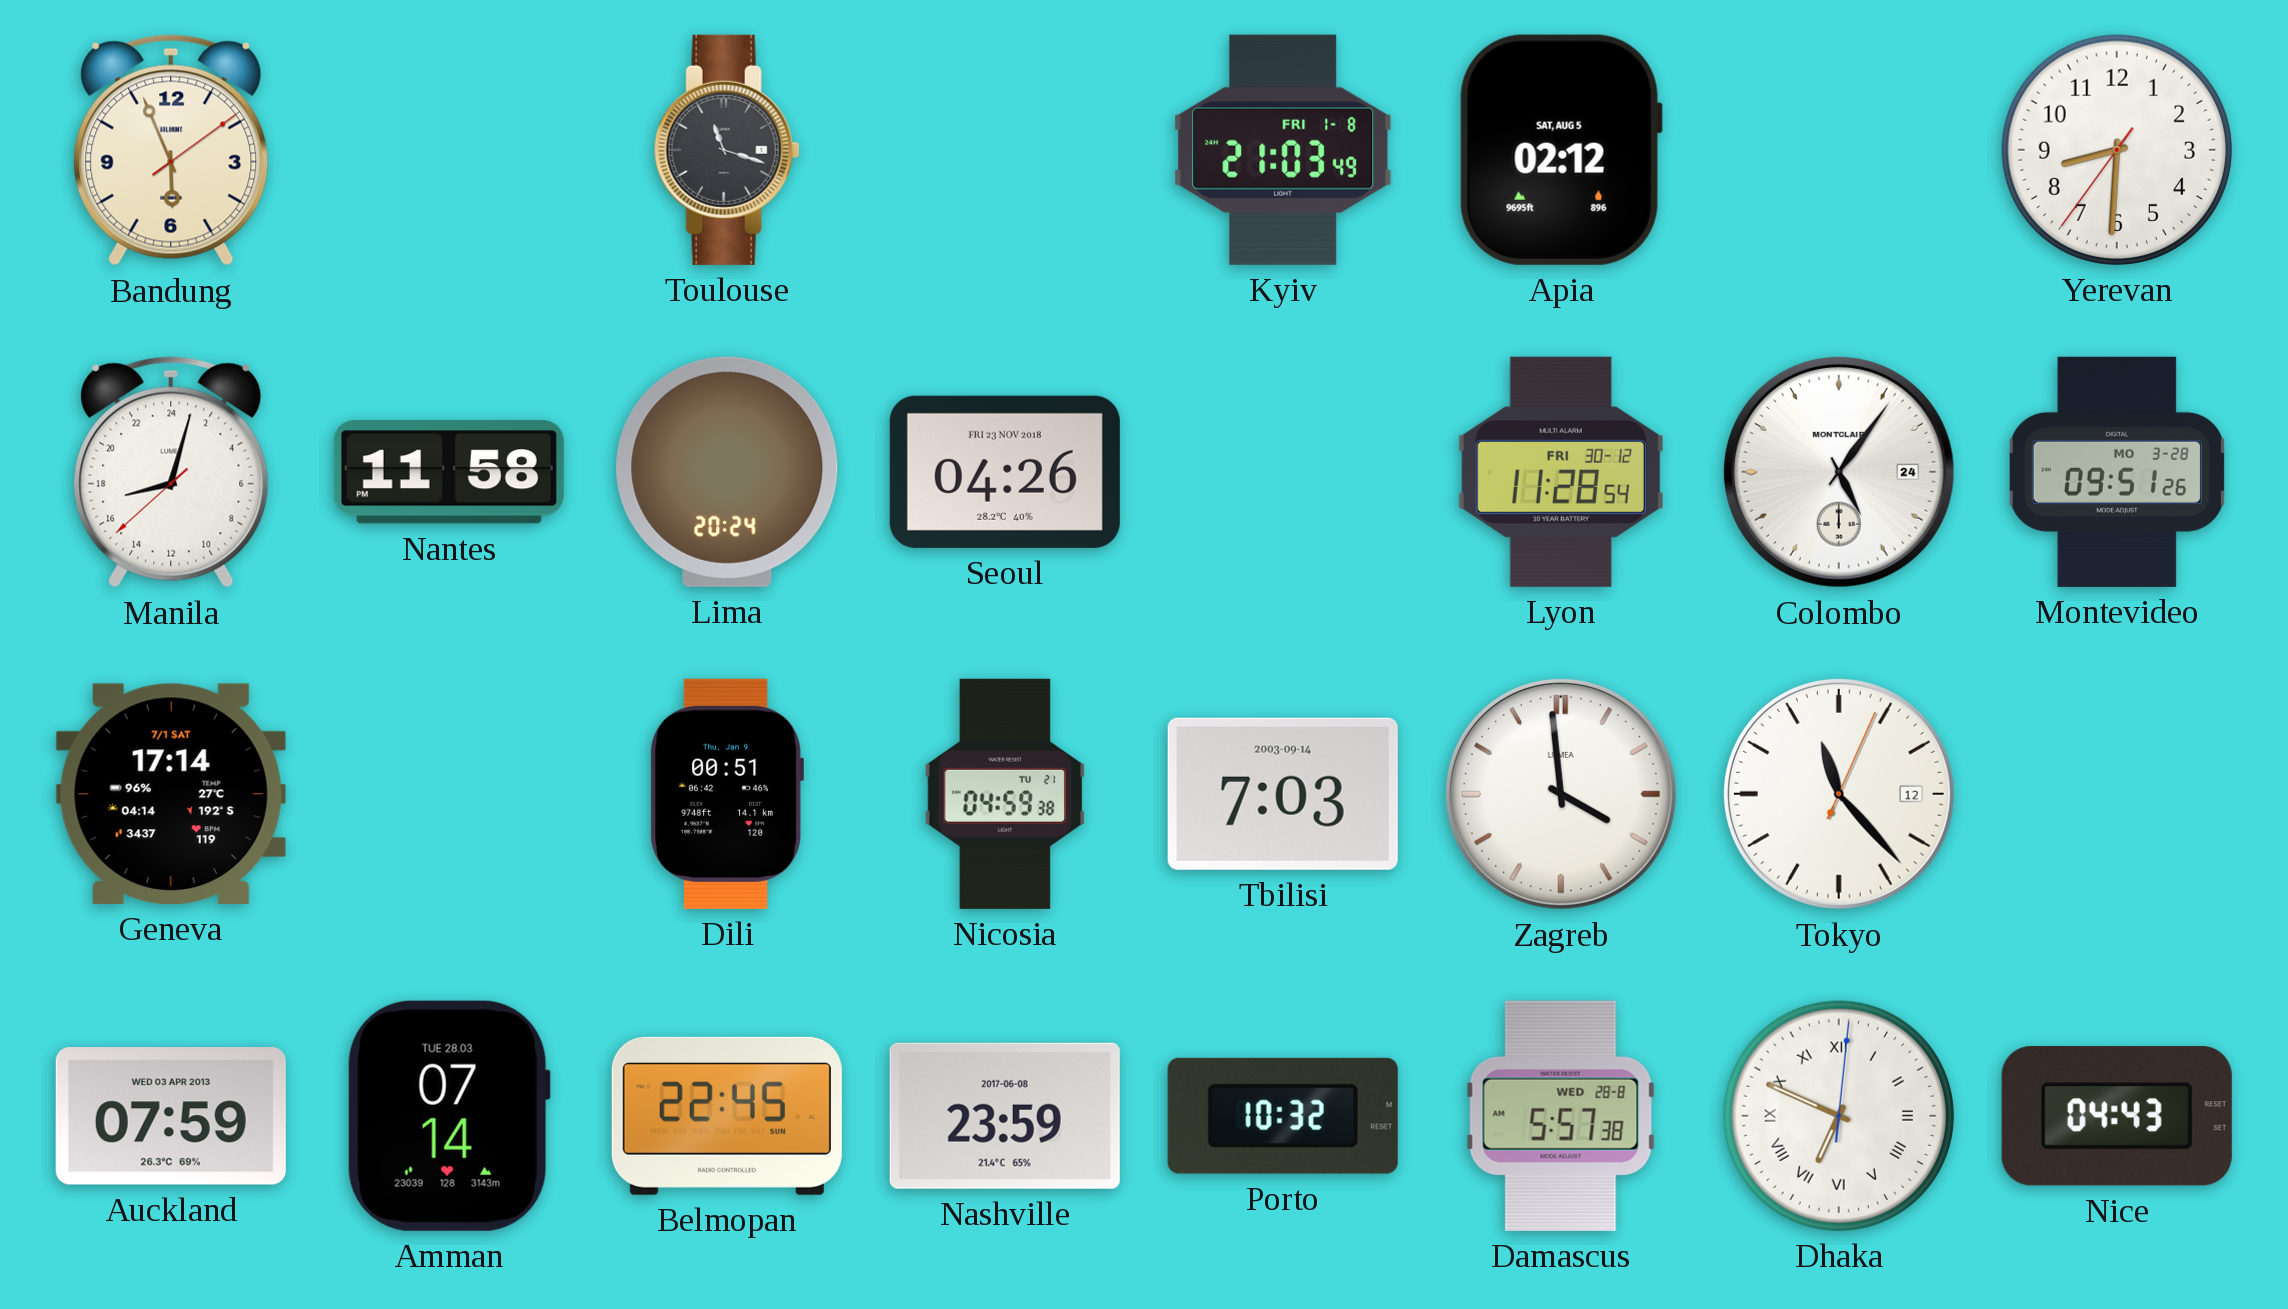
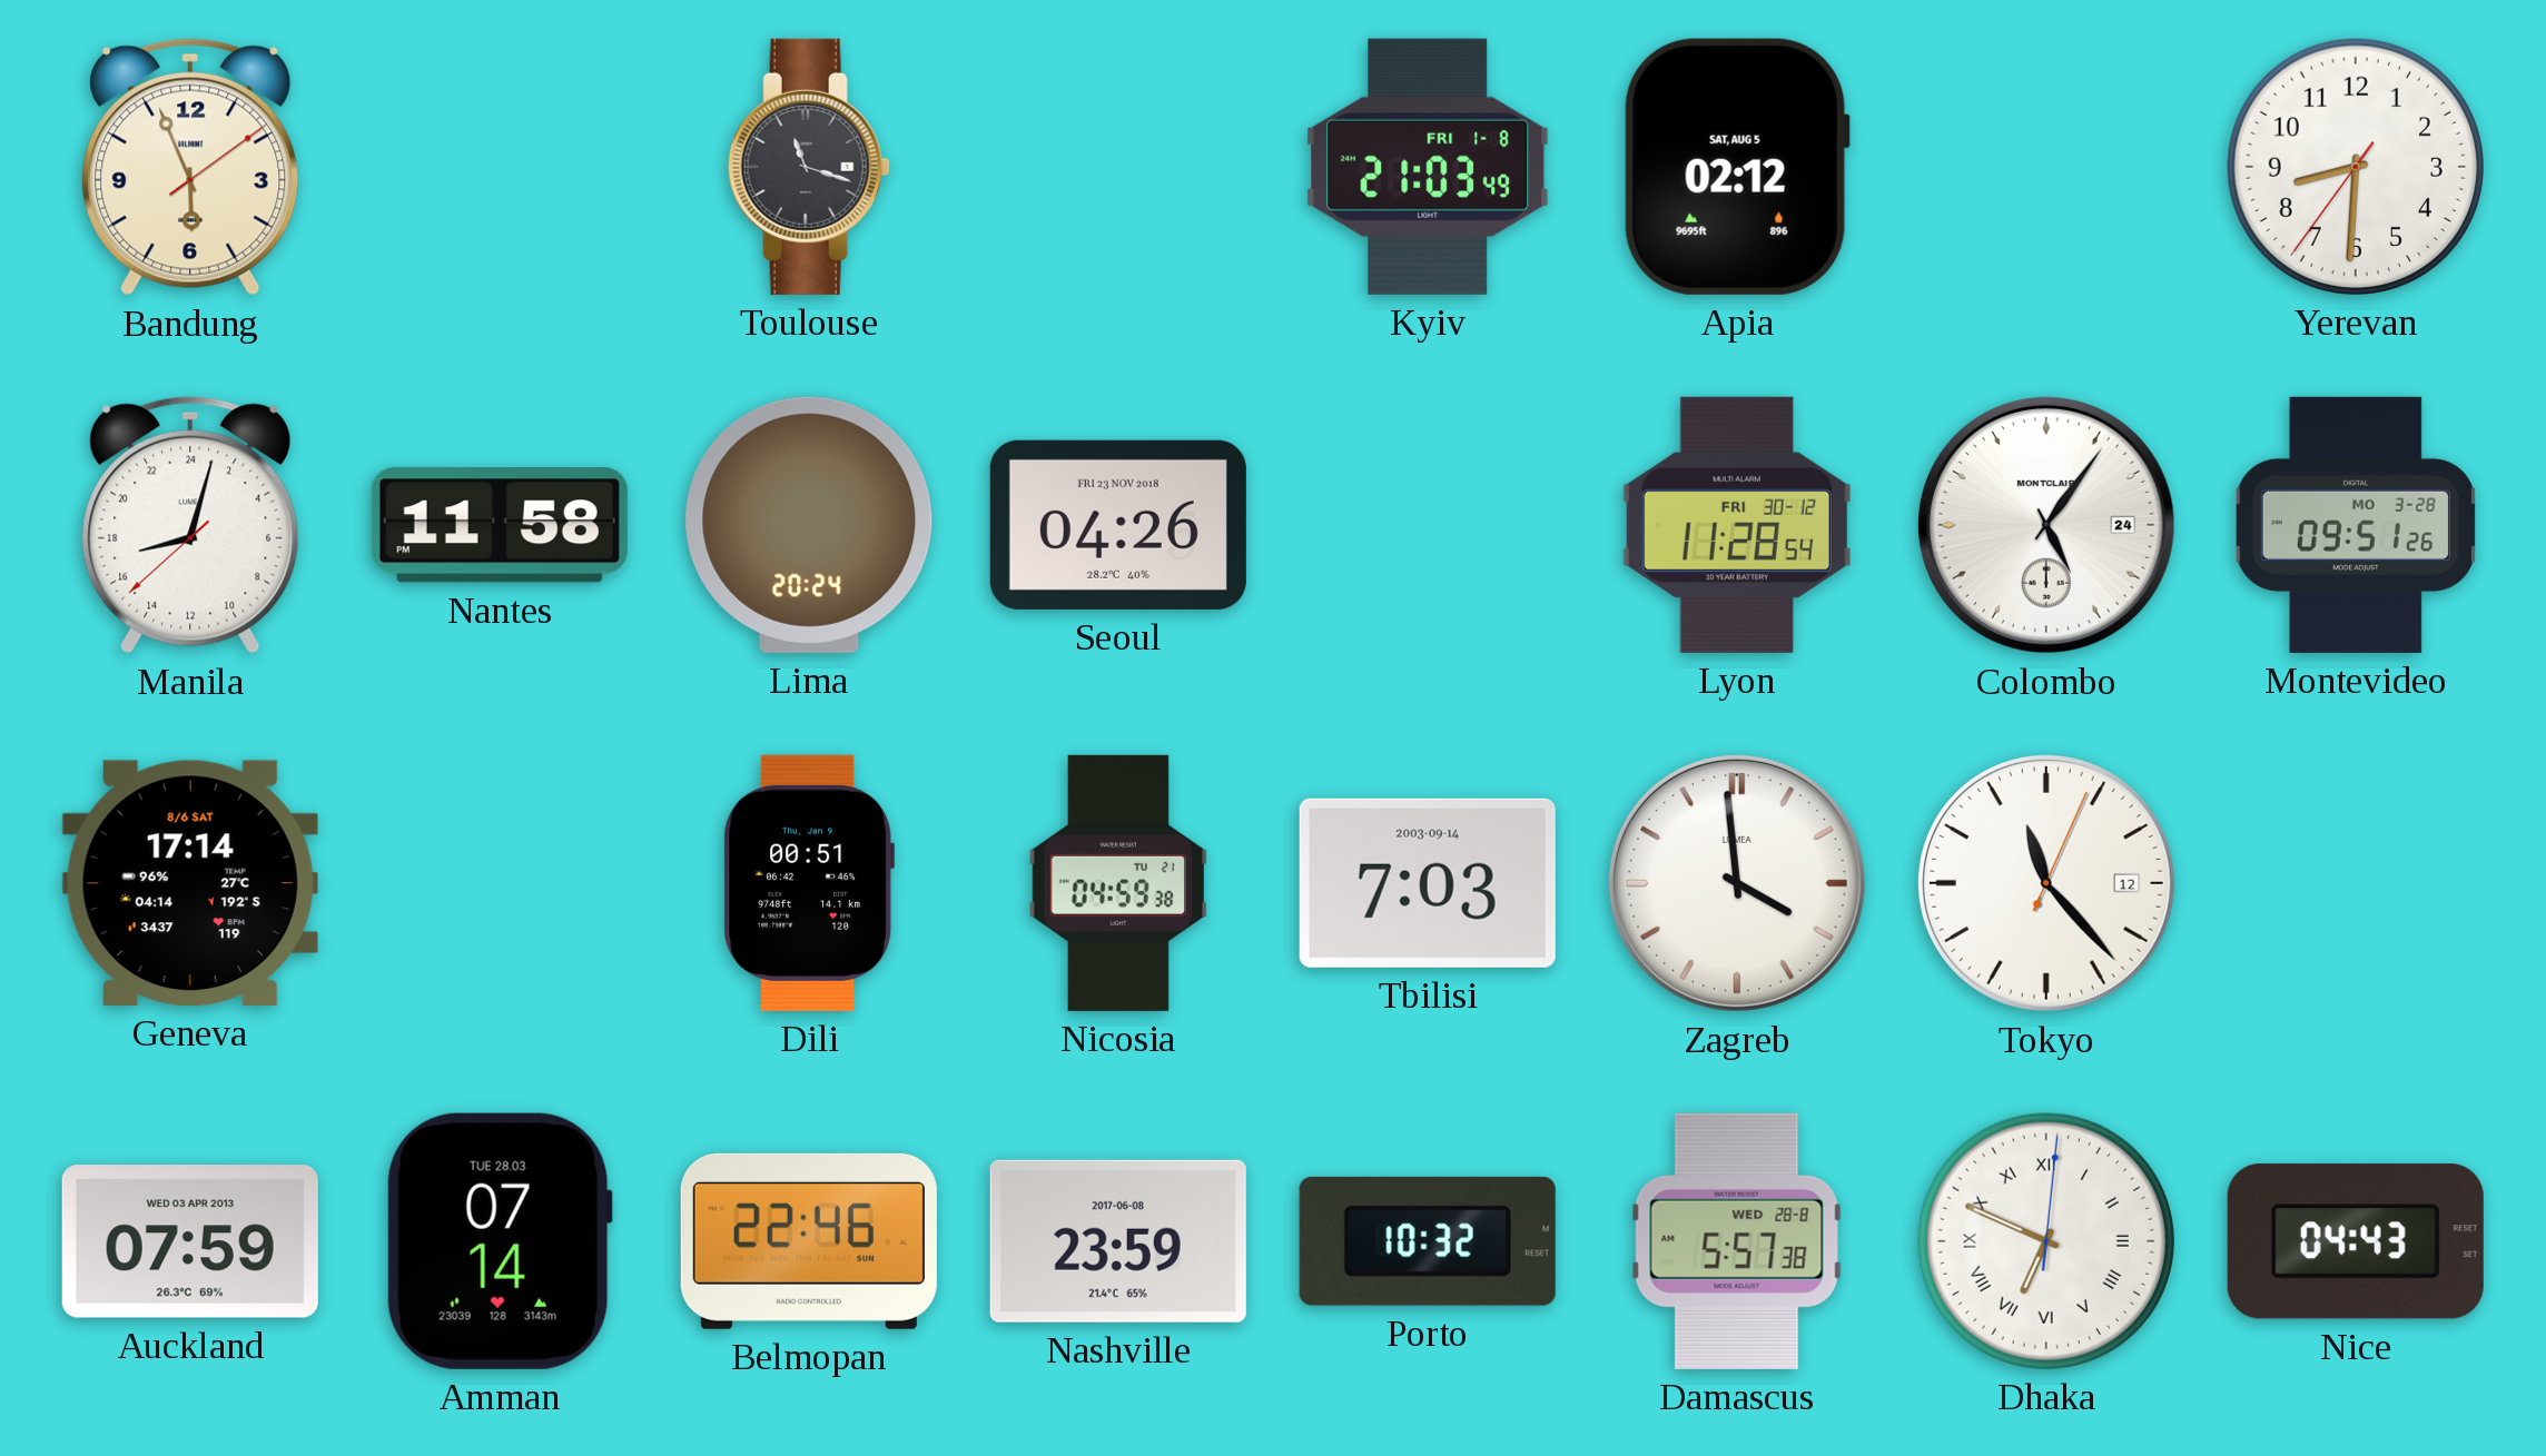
Geneva date: 7/1 SAT -> 8/6 SAT (190, 883)
Belmopan: 22:45 -> 22:46 (809, 1241)
